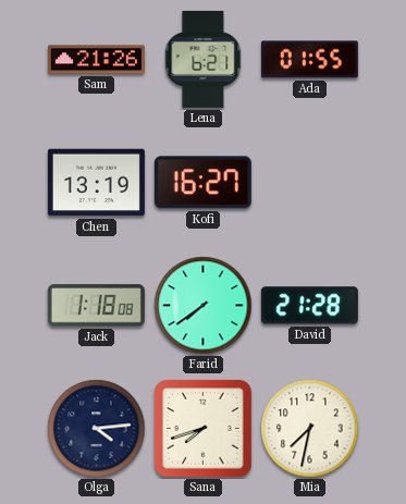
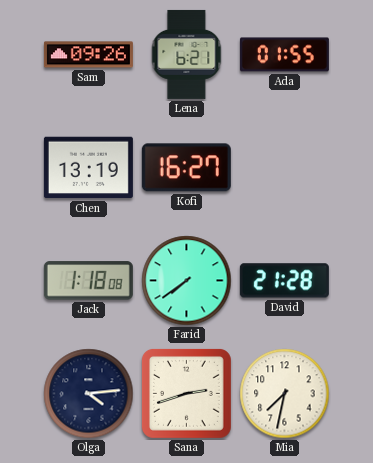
Sam: 21:26 -> 09:26 (88, 55)
Sana: 7:42 -> 2:42 (186, 393)
